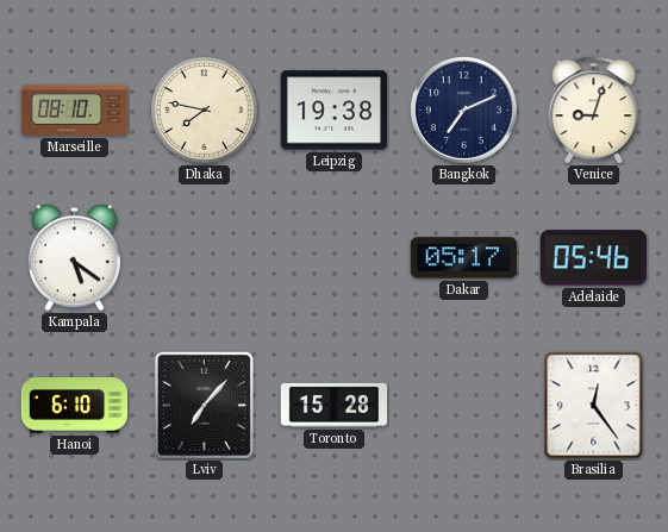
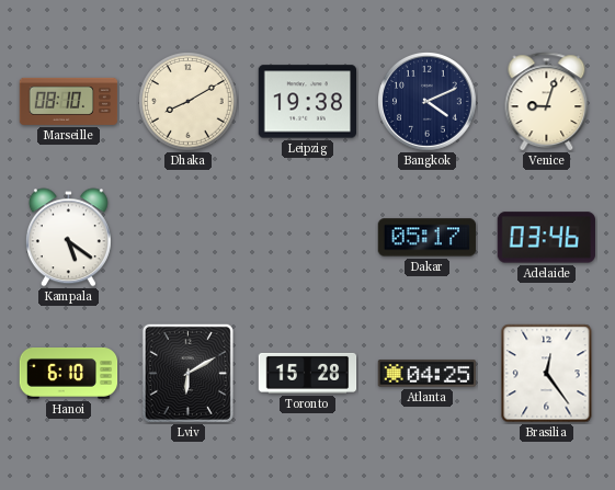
Dhaka: 7:47 -> 8:10 (189, 102)
Bangkok: 7:11 -> 4:11 (428, 102)
Adelaide: 05:46 -> 03:46 (546, 238)
Lviv: 7:07 -> 6:10 (187, 373)
Atlanta: none -> 04:25 (426, 374)
